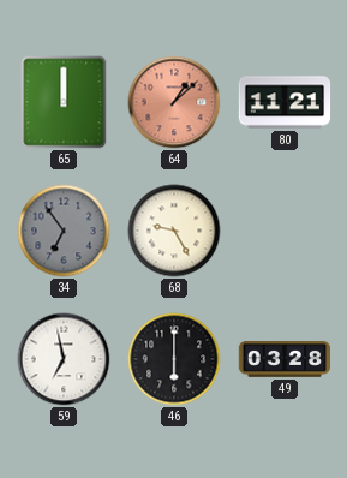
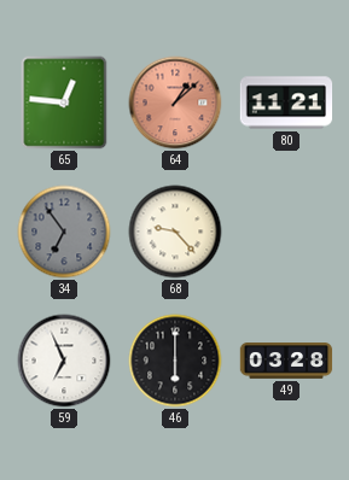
65: 12:00 -> 12:46 (64, 103)
68: 9:25 -> 9:23 (175, 232)
59: 6:58 -> 6:56 (64, 361)
